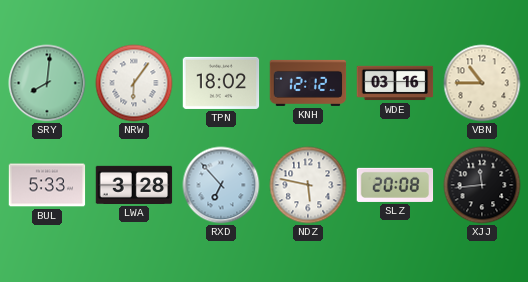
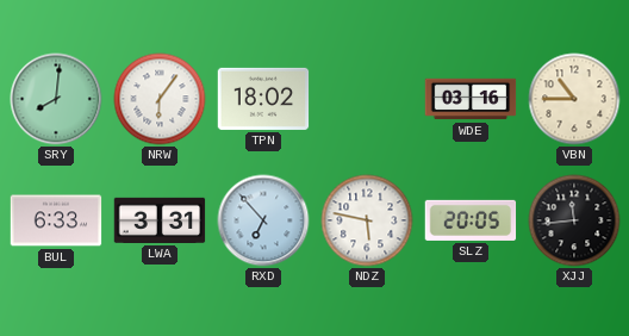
KNH: 12:12 -> none (308, 83)
BUL: 5:33 -> 6:33 (56, 220)
LWA: 3:28 -> 3:31 (160, 220)
SLZ: 20:08 -> 20:05 (471, 220)
